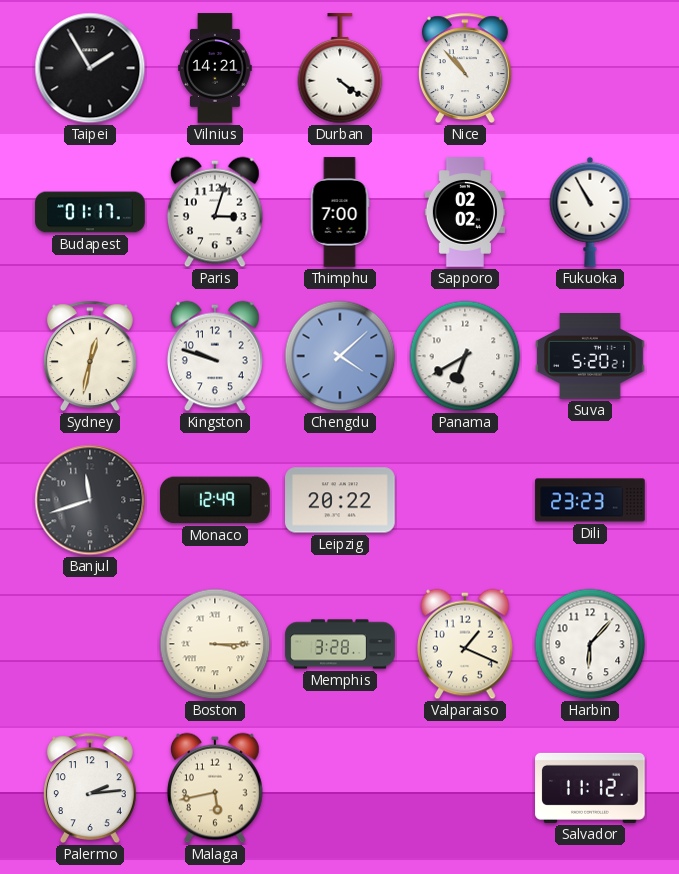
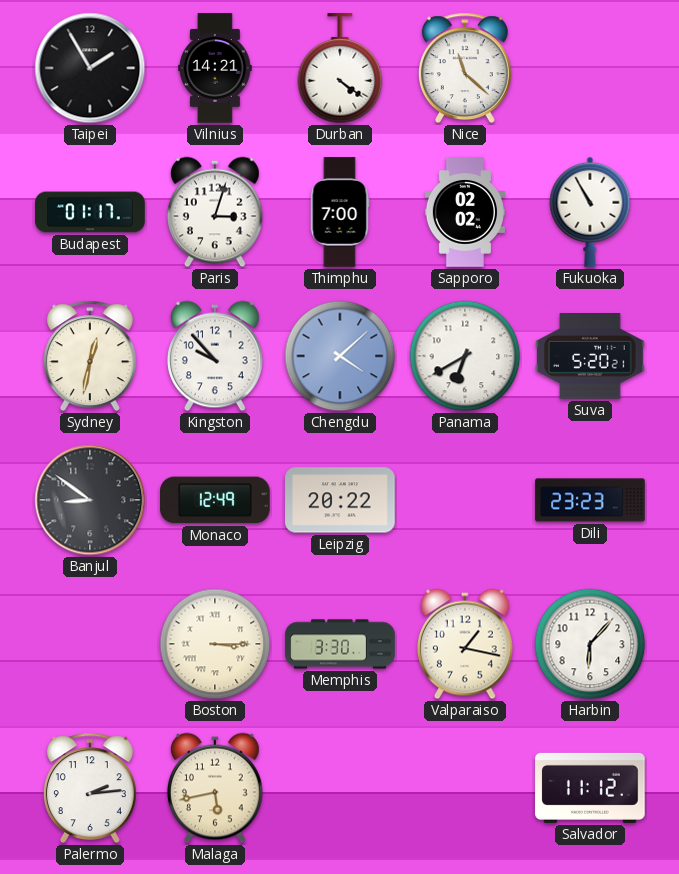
Nice: 10:53 -> 11:22 (465, 68)
Kingston: 9:48 -> 9:53 (215, 356)
Banjul: 11:42 -> 8:51 (90, 500)
Memphis: 3:28 -> 3:30 (340, 644)
Valparaiso: 1:19 -> 1:17 (465, 644)
